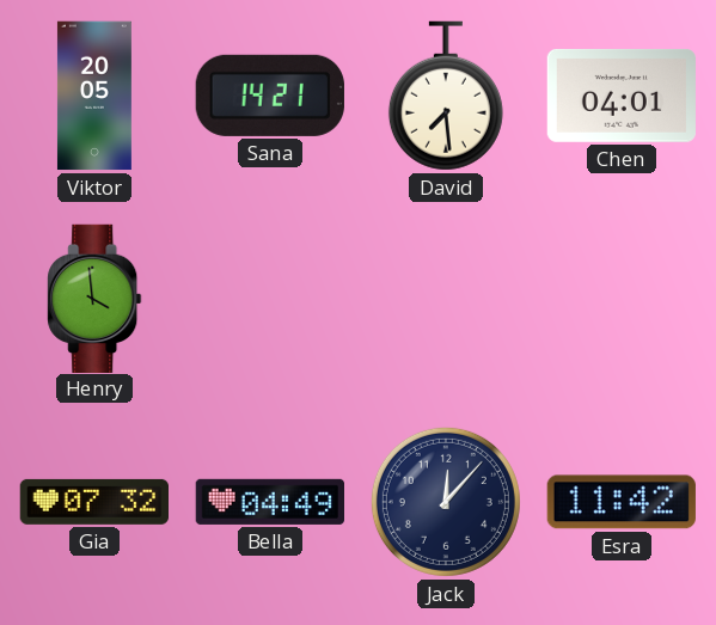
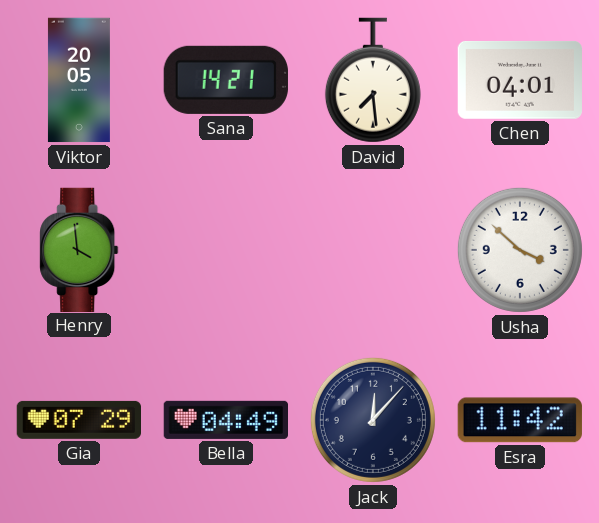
Usha: none -> 3:52 (520, 250)
Gia: 07:32 -> 07:29 (78, 420)
